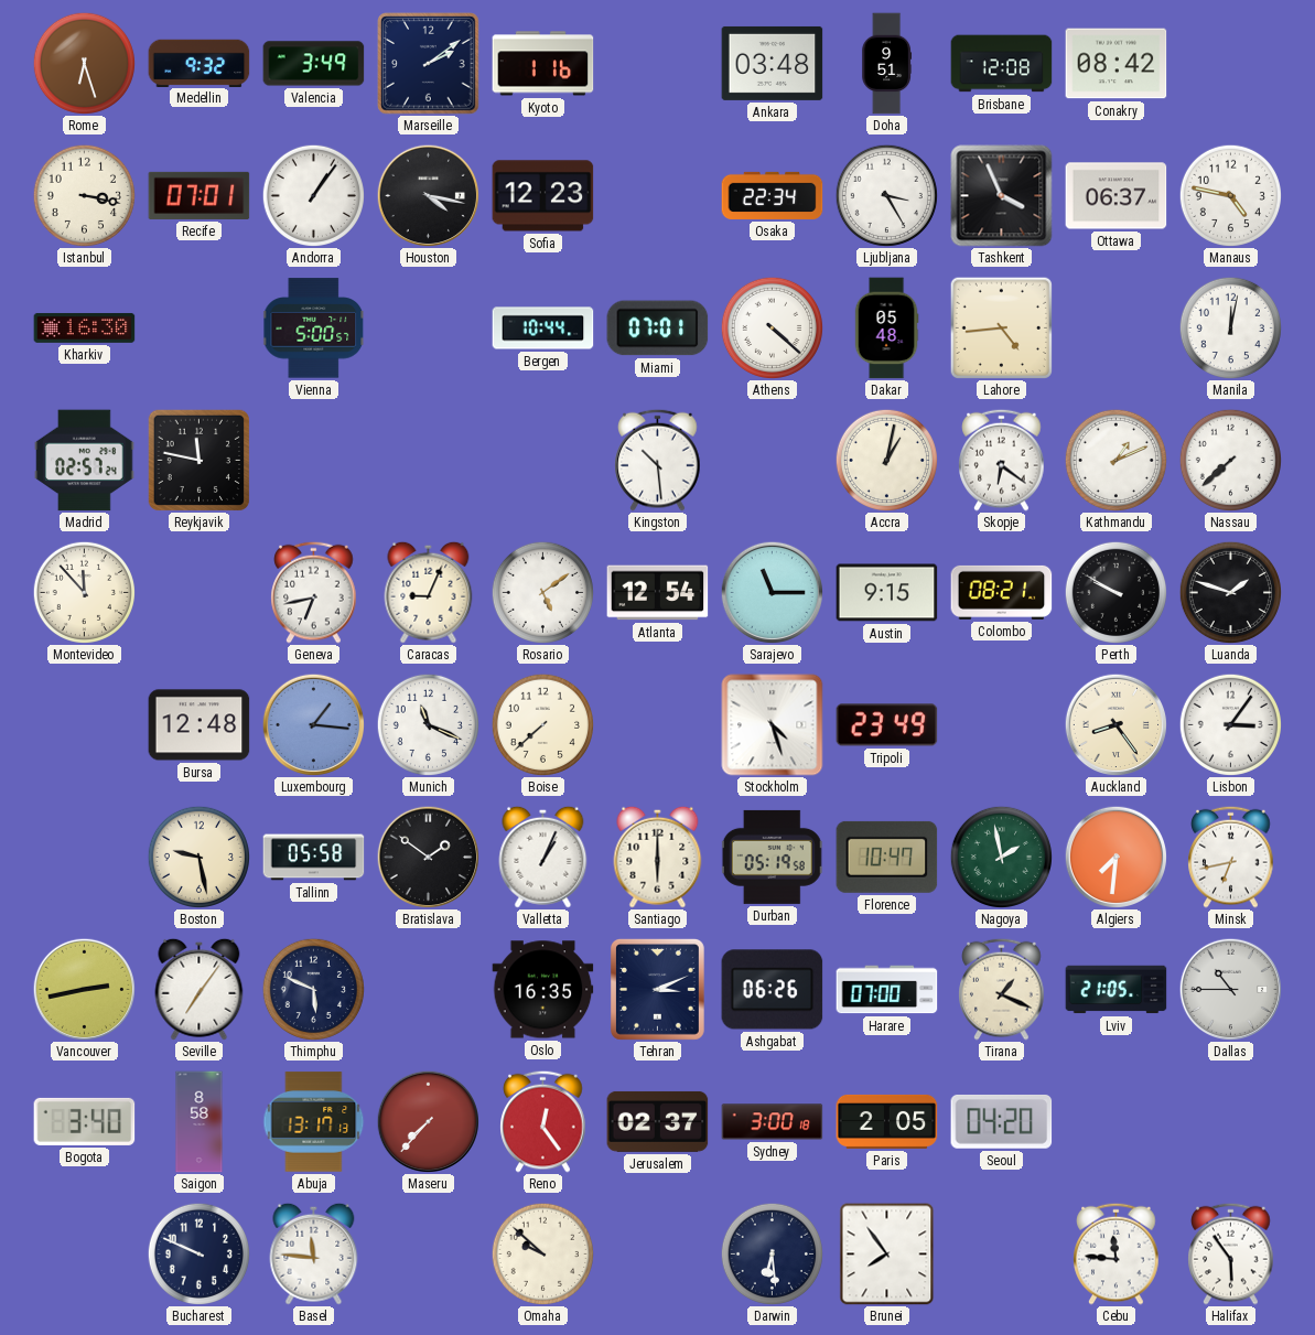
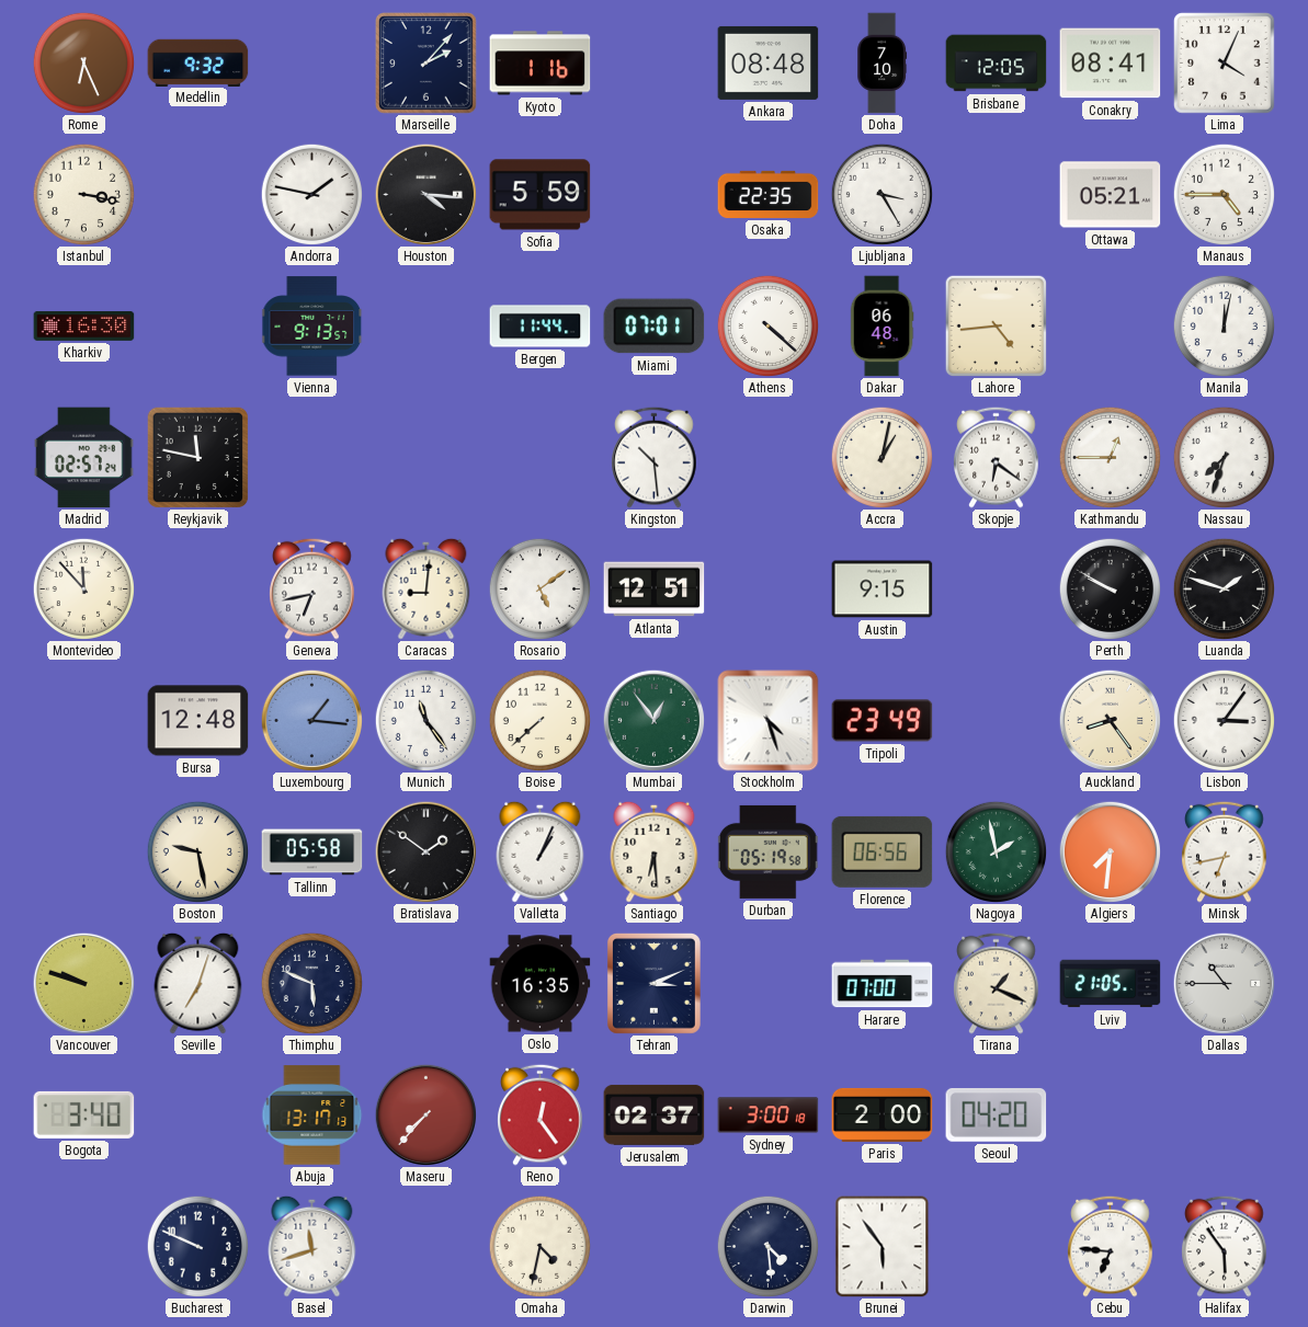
Rome: 6:27 -> 6:26 (83, 62)
Valencia: 3:49 -> none (314, 64)
Marseille: 2:09 -> 2:07 (426, 64)
Ankara: 03:48 -> 08:48 (769, 62)
Doha: 9:51 -> 7:10 (883, 64)
Brisbane: 12:08 -> 12:05 (997, 64)
Conakry: 08:42 -> 08:41 (1111, 64)
Lima: none -> 4:04 (1225, 64)
Recife: 07:01 -> none (200, 195)
Andorra: 1:06 -> 1:47 (311, 194)
Houston: 4:17 -> 4:16 (425, 194)
Sofia: 12:23 -> 5:59 (541, 195)
Osaka: 22:34 -> 22:35 (769, 194)
Tashkent: 3:56 -> none (1002, 196)
Ottawa: 06:37 -> 05:21 (1111, 195)
Manaus: 4:47 -> 4:45 (1224, 194)
Vienna: 5:00 -> 9:13 (312, 327)
Bergen: 10:44 -> 11:44 (541, 327)
Dakar: 05:48 -> 06:48 (882, 327)
Kathmandu: 1:11 -> 12:45 (1110, 457)
Nassau: 7:38 -> 7:33 (1224, 457)
Caracas: 9:04 -> 9:01 (426, 588)
Atlanta: 12:54 -> 12:51 (655, 590)
Sarajevo: 11:15 -> none (772, 592)
Colombo: 08:21 -> none (1002, 592)
Munich: 11:19 -> 11:24 (425, 720)
Mumbai: none -> 12:54 (653, 720)
Santiago: 6:00 -> 6:29 (655, 851)
Florence: 10:47 -> 06:56 (883, 851)
Vancouver: 2:43 -> 9:48 (83, 983)
Seville: 7:06 -> 7:03 (198, 983)
Ashgabat: 06:26 -> none (773, 990)
Saigon: 8:58 -> none (200, 1122)
Paris: 2:05 -> 2:00 (883, 1114)
Basel: 11:46 -> 11:42 (312, 1246)
Omaha: 9:52 -> 4:32 (539, 1246)
Darwin: 6:29 -> 4:29 (767, 1246)
Brunei: 7:54 -> 5:54 (883, 1247)
Cebu: 11:46 -> 6:46 (1111, 1246)
